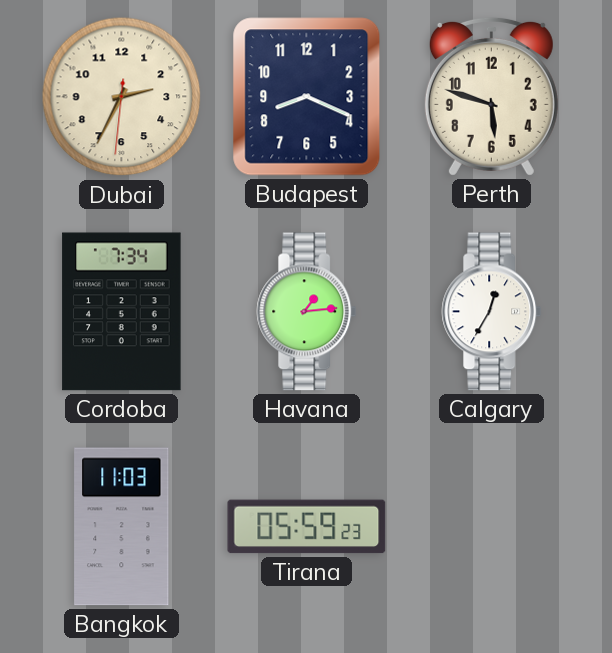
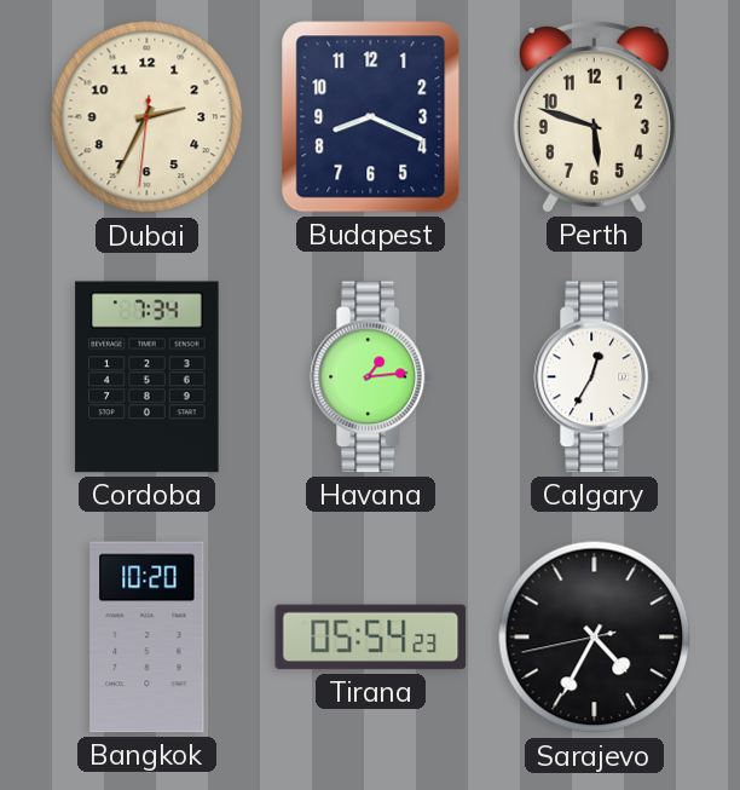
Bangkok: 11:03 -> 10:20 (148, 638)
Tirana: 05:59 -> 05:54 (371, 638)
Sarajevo: none -> 4:34 (595, 638)
